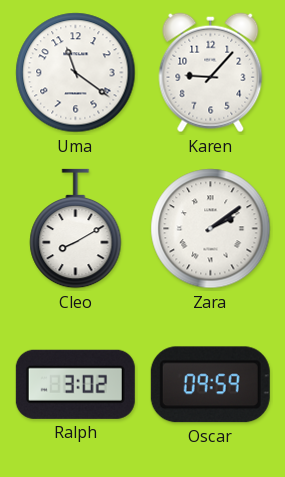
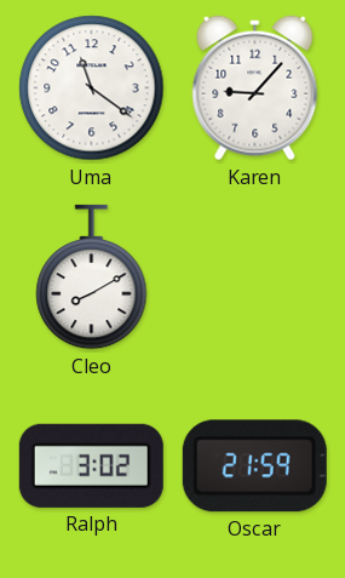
Zara: 2:09 -> none (211, 229)
Oscar: 09:59 -> 21:59 (254, 467)
